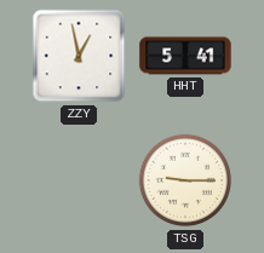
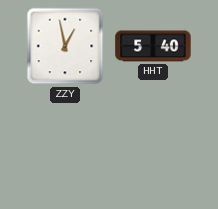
HHT: 5:41 -> 5:40 (153, 46)
TSG: 9:15 -> none (185, 180)
